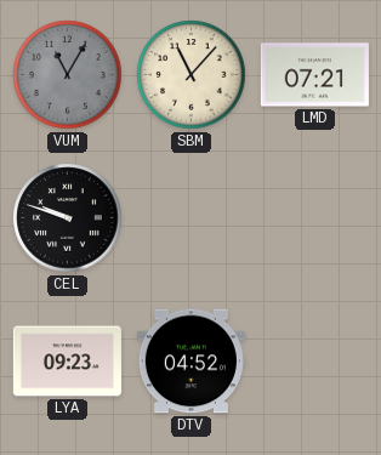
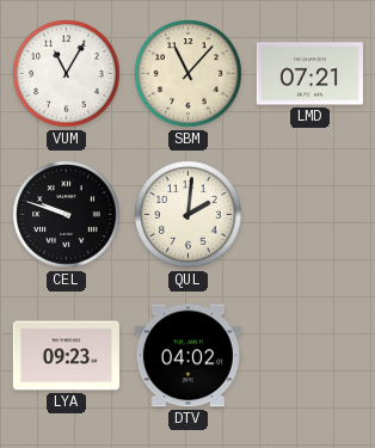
VUM dial: grey -> white (67, 74)
QUL: none -> 2:01 (189, 215)
DTV: 04:52 -> 04:02 (187, 356)
